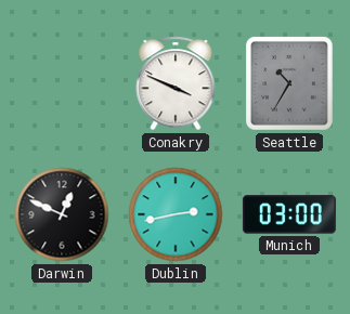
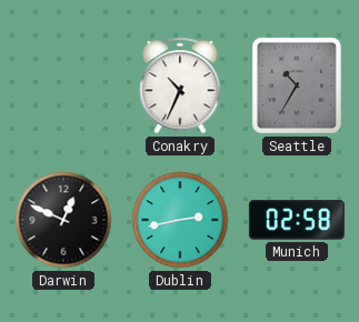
Conakry: 3:49 -> 10:34 (180, 85)
Munich: 03:00 -> 02:58 (297, 220)
